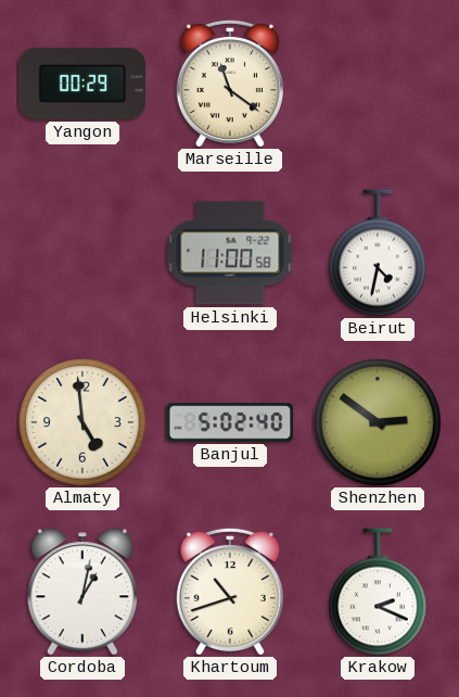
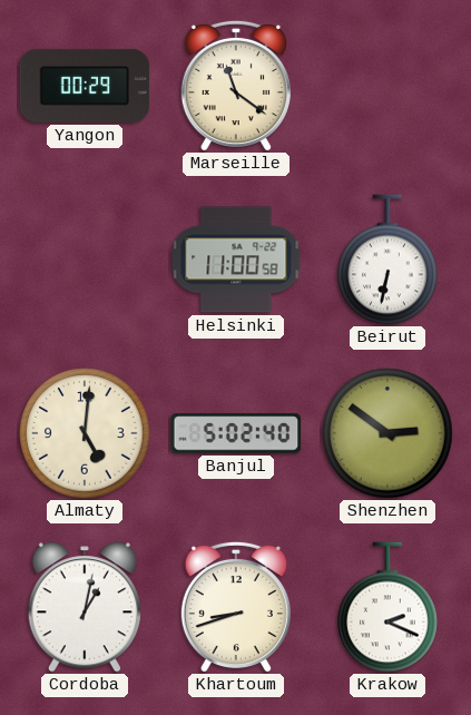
Beirut: 4:32 -> 6:32 (387, 259)
Almaty: 4:59 -> 5:01 (85, 433)
Khartoum: 10:42 -> 8:42 (236, 607)
